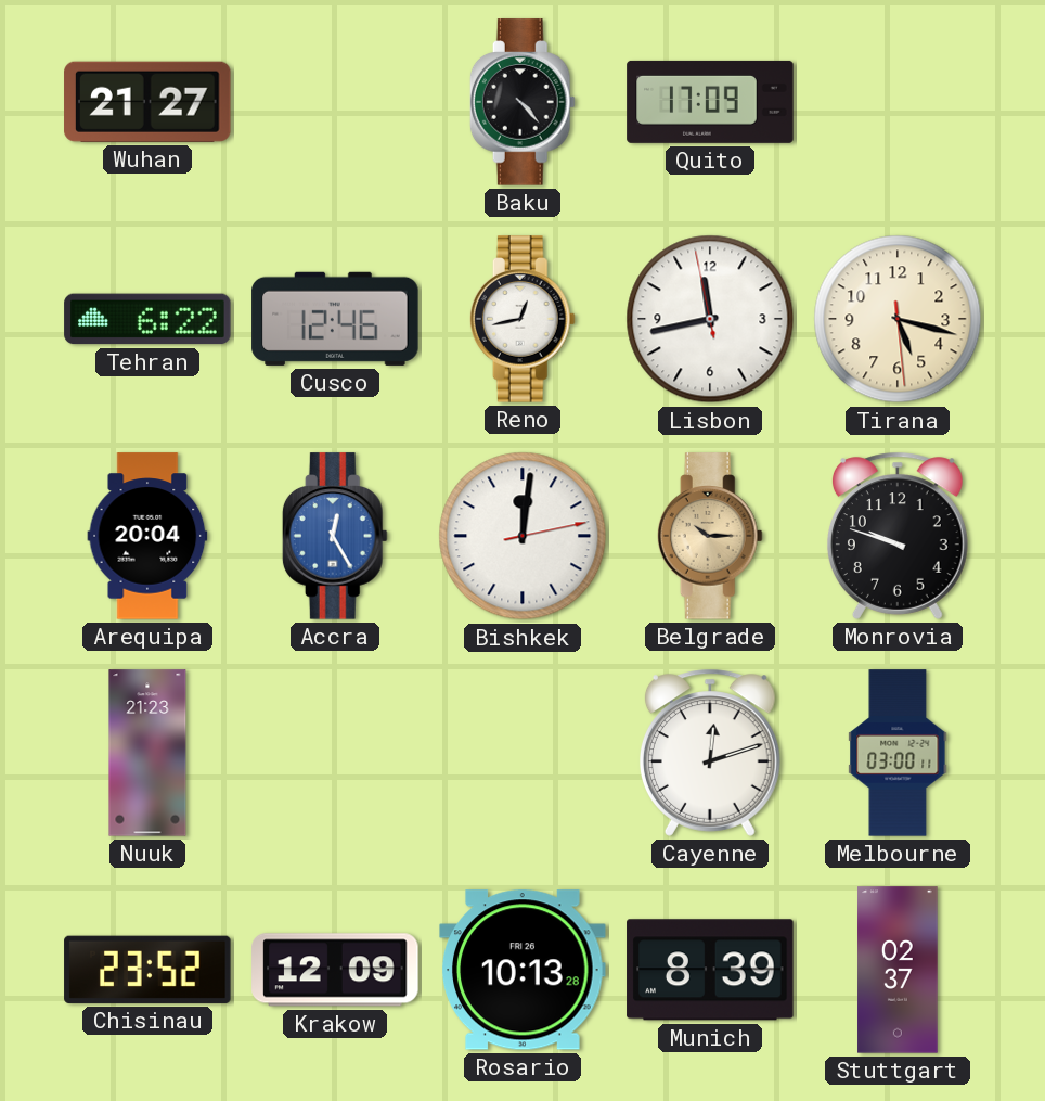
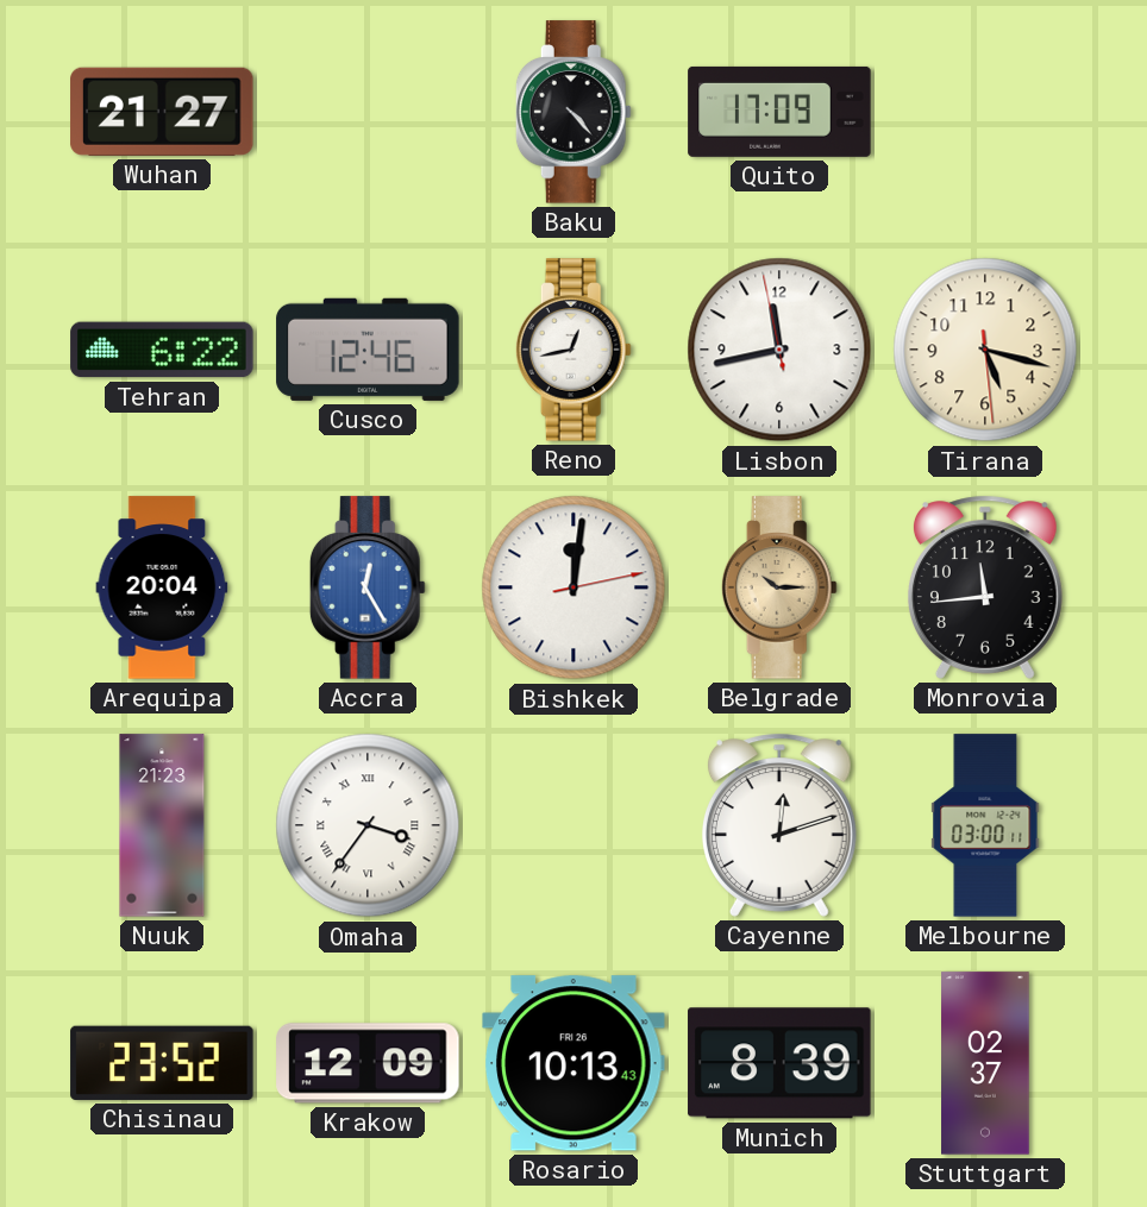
Monrovia: 9:48 -> 11:44 (985, 587)
Omaha: none -> 3:36 (368, 825)
Rosario: 10:13:28 -> 10:13:43 (573, 1063)
